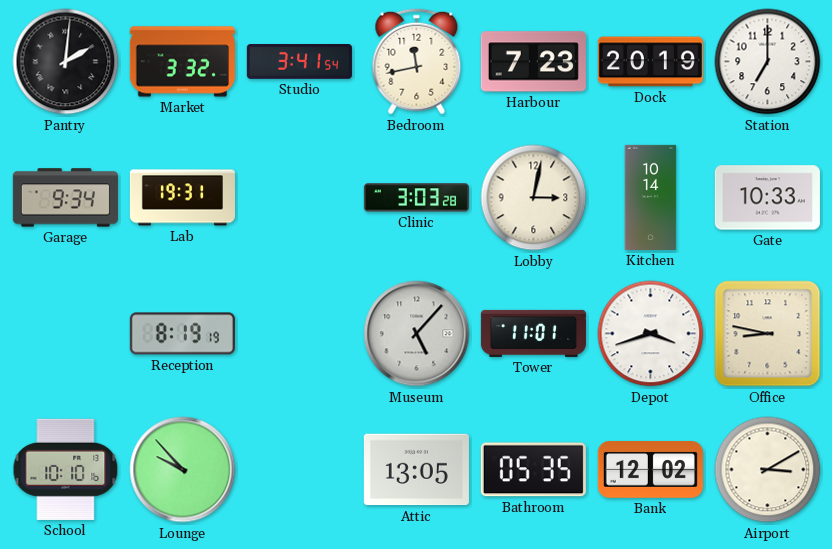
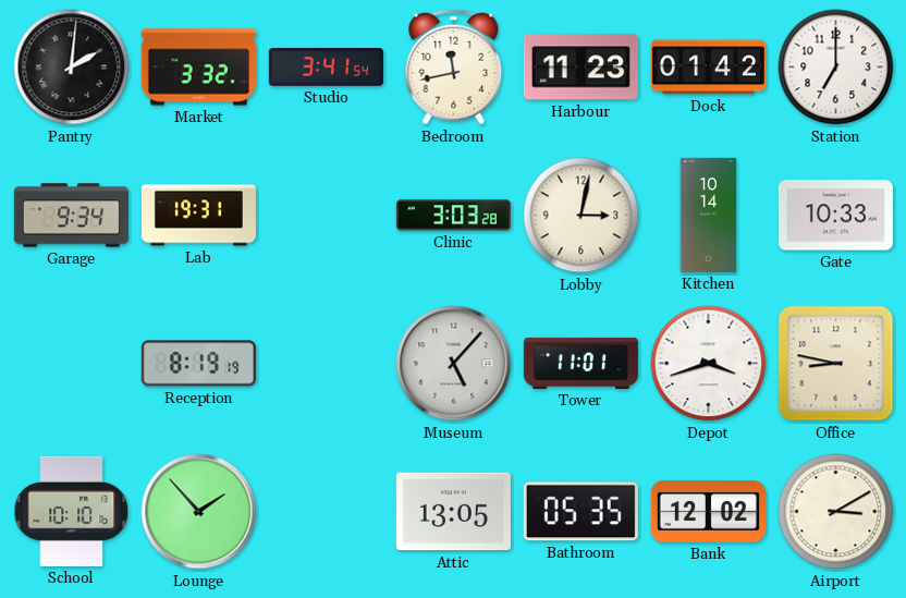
Harbour: 7:23 -> 11:23 (580, 68)
Dock: 20:19 -> 01:42 (708, 68)
Lounge: 9:53 -> 1:53 (199, 512)
